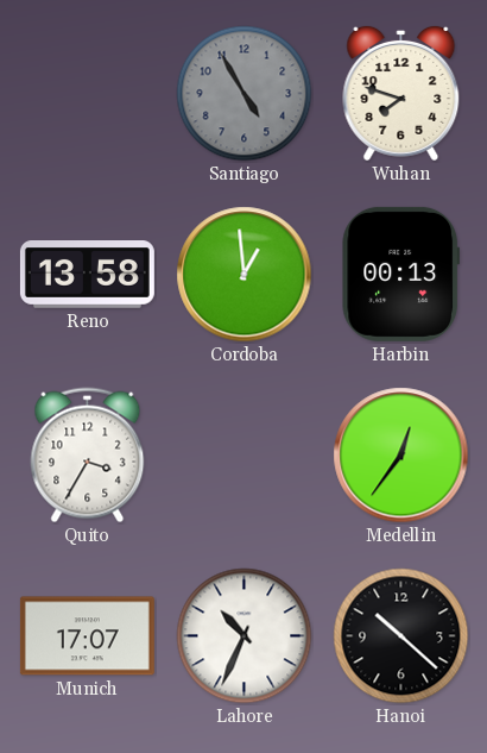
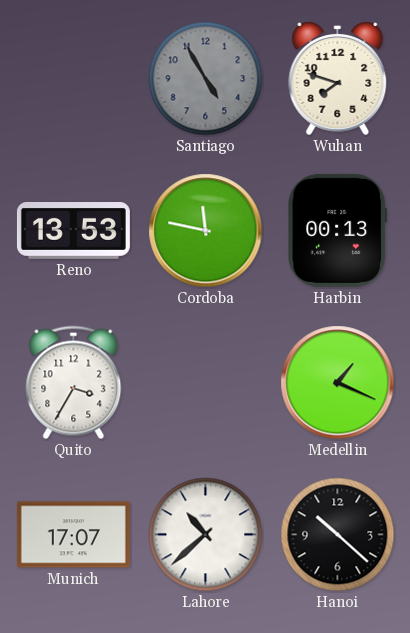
Reno: 13:58 -> 13:53 (73, 231)
Cordoba: 12:59 -> 11:47 (206, 231)
Medellin: 12:36 -> 1:19 (338, 383)
Lahore: 10:34 -> 10:38 (206, 535)
